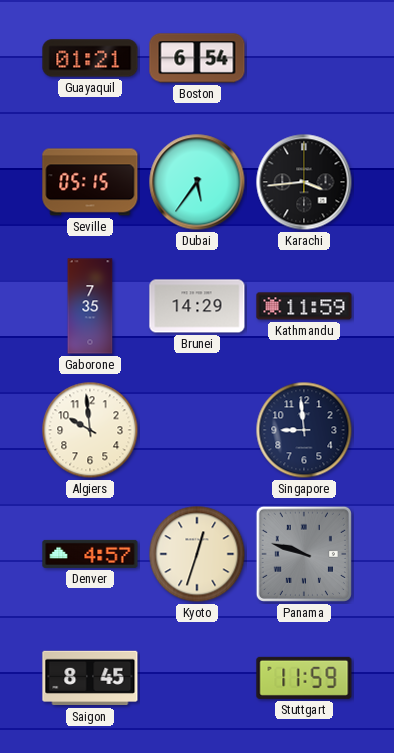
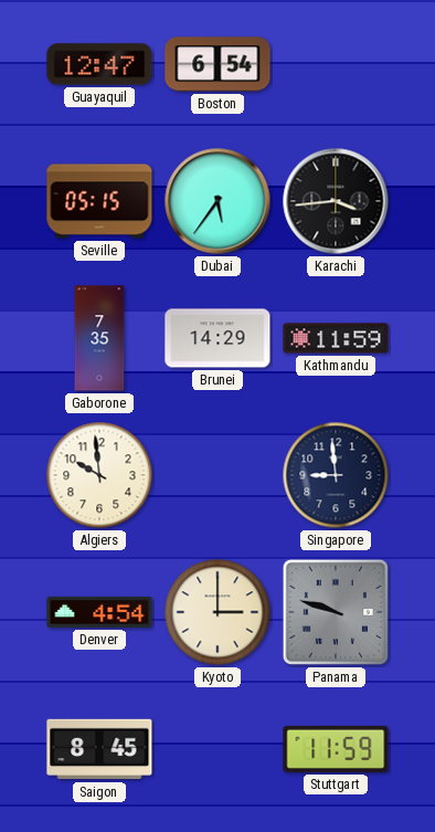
Guayaquil: 01:21 -> 12:47 (99, 64)
Denver: 4:57 -> 4:54 (99, 612)
Kyoto: 12:33 -> 3:00 (217, 612)
